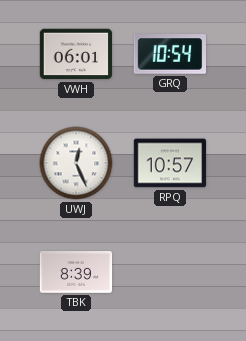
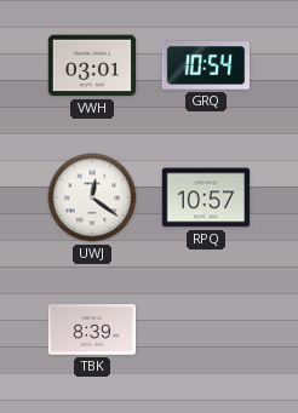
VWH: 06:01 -> 03:01 (92, 65)
UWJ: 12:26 -> 12:21 (92, 197)
